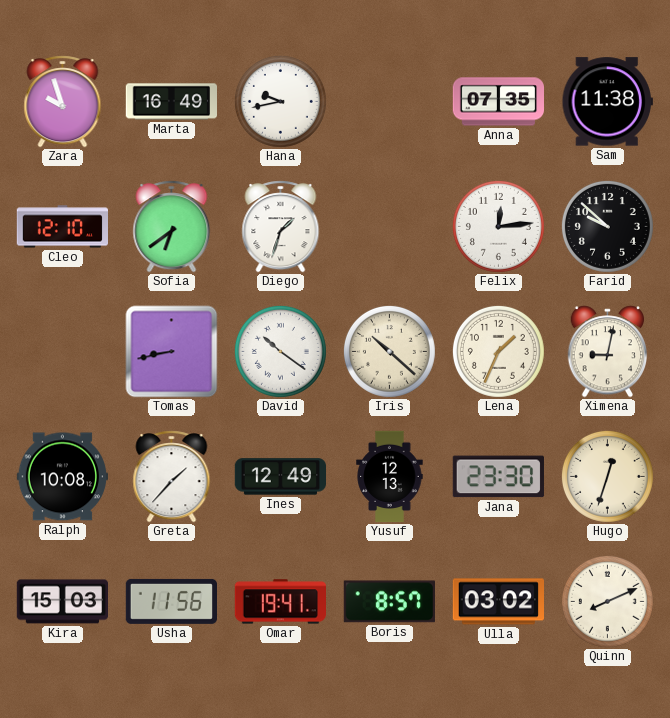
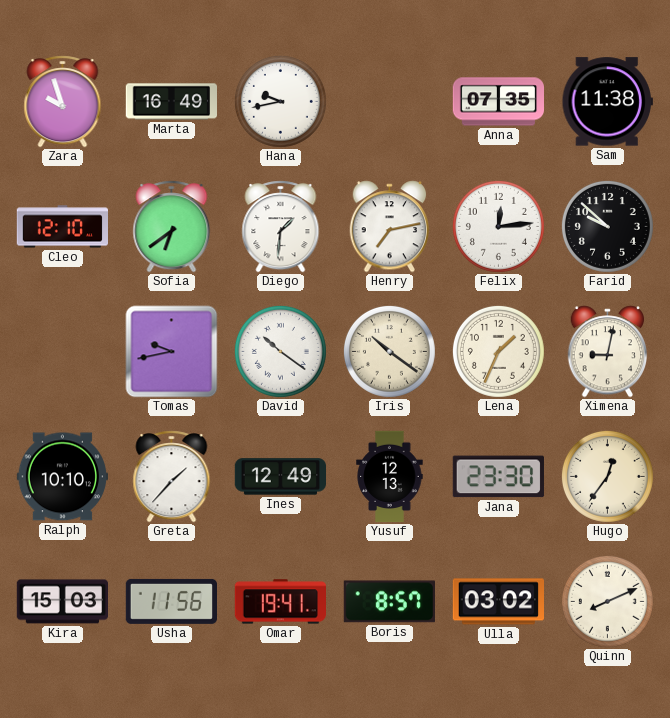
Diego: 1:33 -> 1:31 (281, 227)
Henry: none -> 7:13 (390, 227)
Tomas: 8:43 -> 9:43 (172, 352)
Iris: 10:22 -> 10:21 (389, 351)
Ralph: 10:08 -> 10:10 (62, 477)
Hugo: 12:33 -> 12:36 (607, 476)
